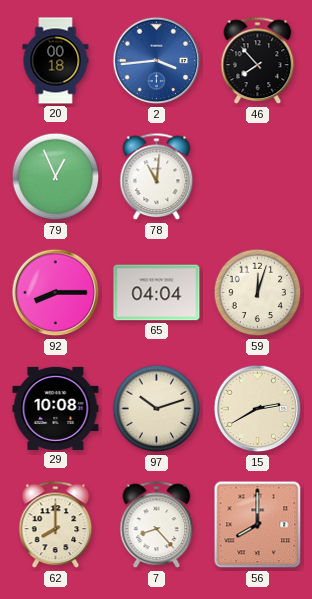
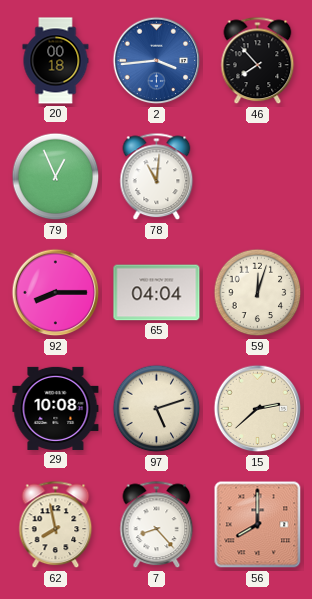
97: 10:12 -> 5:12 (157, 409)
15: 2:40 -> 2:38 (258, 409)
62: 8:00 -> 7:58 (56, 525)
